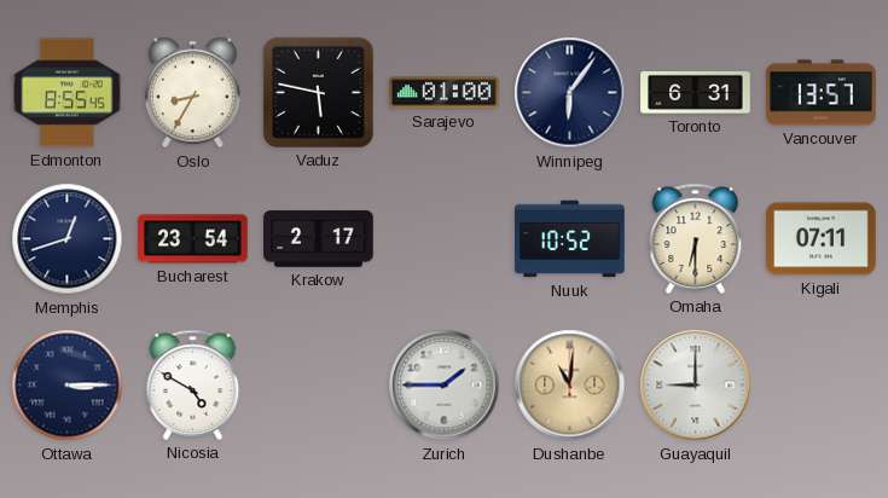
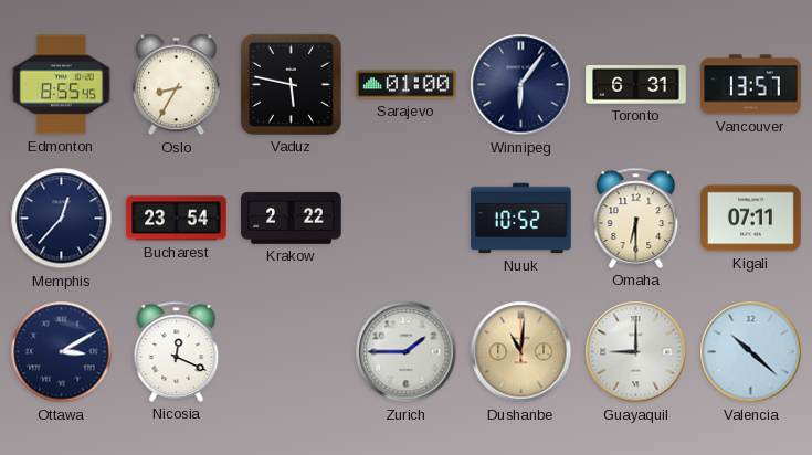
Memphis: 12:42 -> 12:37 (62, 219)
Krakow: 2:17 -> 2:22 (292, 219)
Ottawa: 3:15 -> 3:10 (62, 352)
Nicosia: 4:50 -> 12:19 (177, 351)
Valencia: none -> 10:22 (751, 352)
